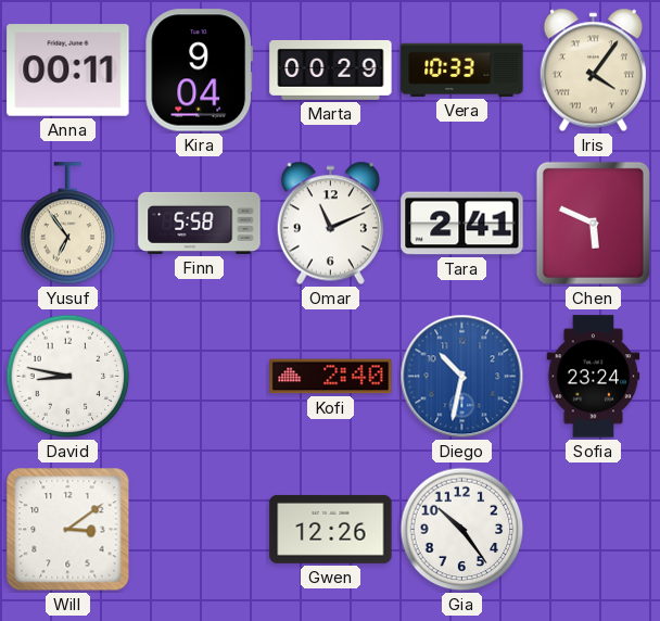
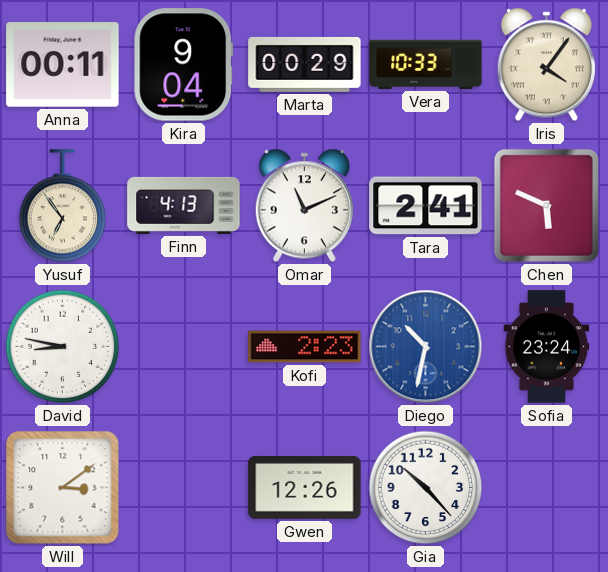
Finn: 5:58 -> 4:13 (184, 205)
Kofi: 2:40 -> 2:23 (305, 347)
Gia: 10:24 -> 10:23 (426, 488)
